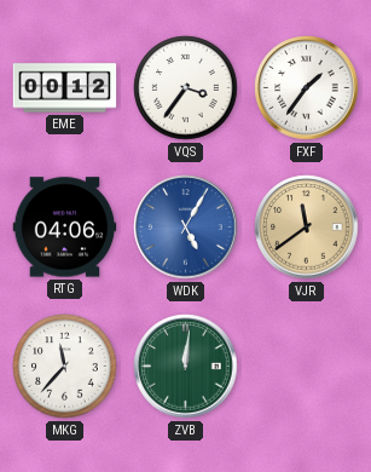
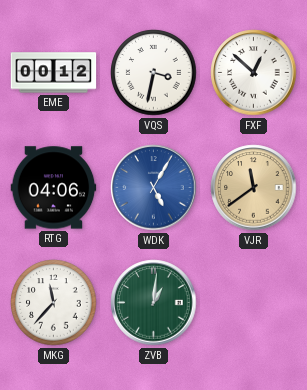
VQS: 3:36 -> 3:32 (154, 73)
FXF: 1:36 -> 12:52 (254, 73)
ZVB: 12:01 -> 1:01 (154, 303)
